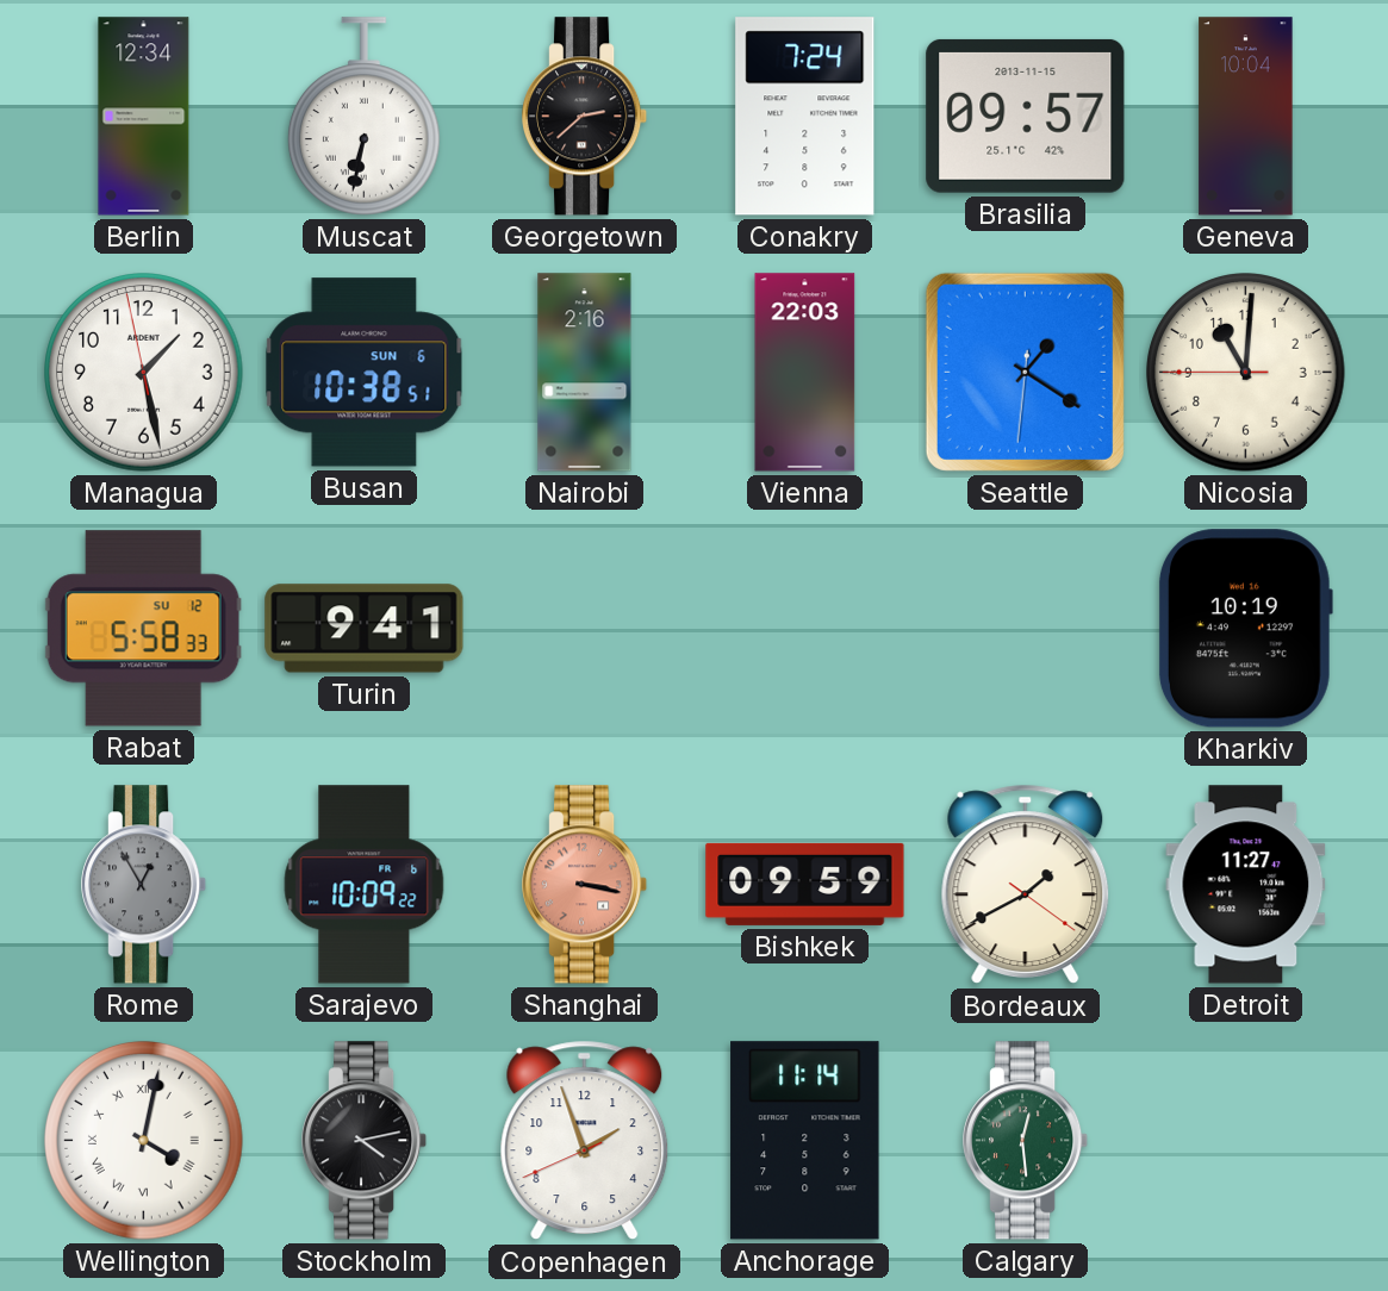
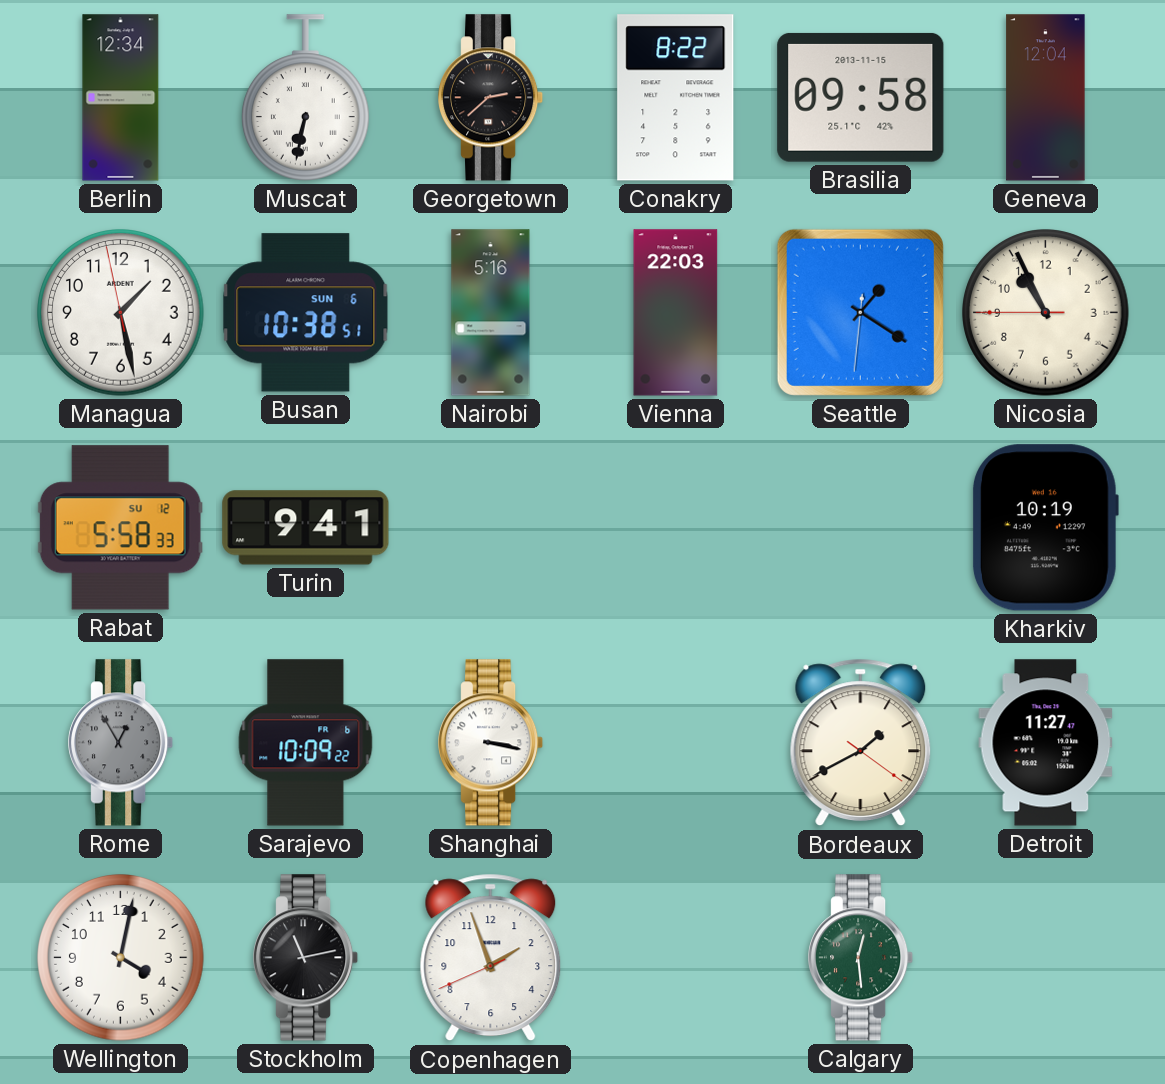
Conakry: 7:24 -> 8:22 (676, 98)
Brasilia: 09:57 -> 09:58 (861, 97)
Geneva: 10:04 -> 12:04 (1046, 98)
Nairobi: 2:16 -> 5:16 (491, 313)
Nicosia: 11:00 -> 10:55 (1046, 313)
Shanghai dial: salmon -> white (492, 743)
Bishkek: 09:59 -> none (805, 884)
Wellington numerals: Roman -> Arabic (121, 958)
Stockholm: 4:13 -> 11:13 (307, 958)
Anchorage: 11:14 -> none (805, 1141)
